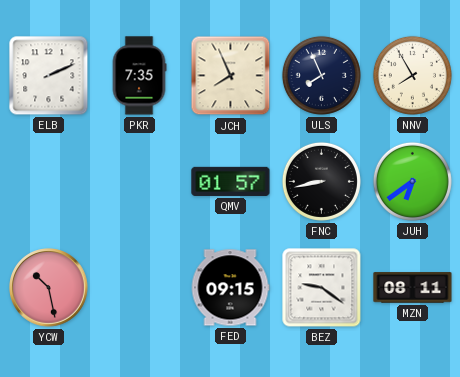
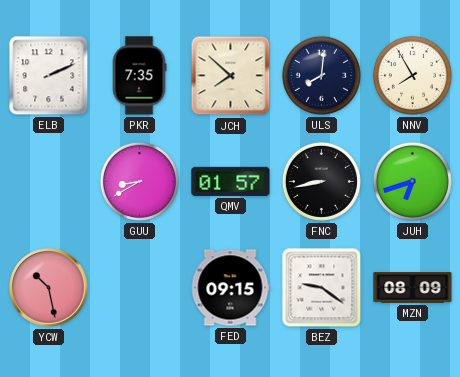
JCH: 7:56 -> 7:52 (231, 76)
ULS: 7:56 -> 8:01 (321, 75)
GUU: none -> 8:40 (139, 181)
JUH: 6:39 -> 6:42 (412, 181)
MZN: 08:11 -> 08:09 (413, 288)
